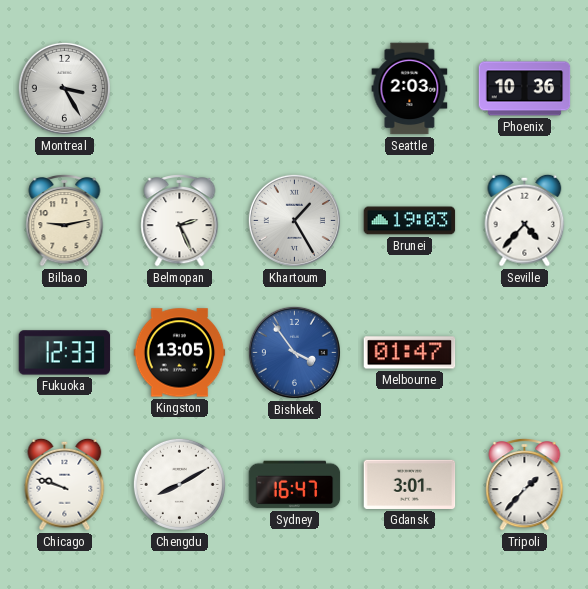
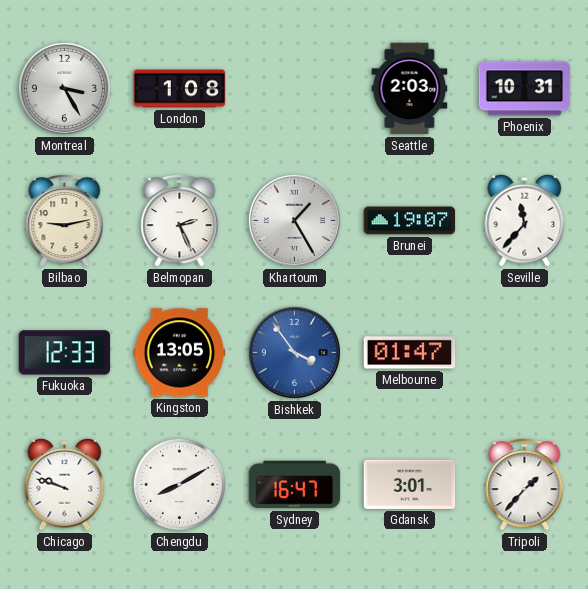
London: none -> 1:08 (180, 89)
Phoenix: 10:36 -> 10:31 (525, 89)
Brunei: 19:03 -> 19:07 (410, 221)
Seville: 4:37 -> 11:37 (525, 220)
